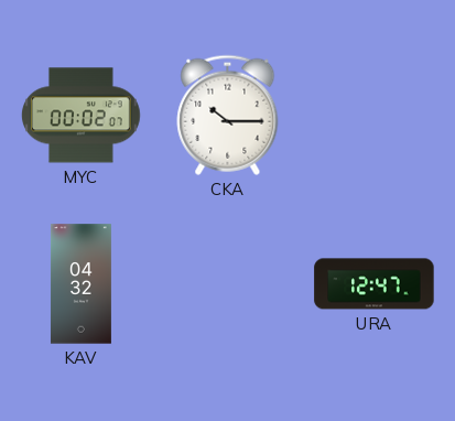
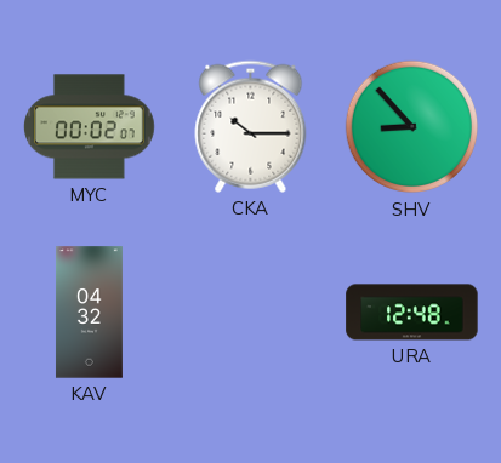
SHV: none -> 8:53 (412, 127)
URA: 12:47 -> 12:48 (412, 313)
